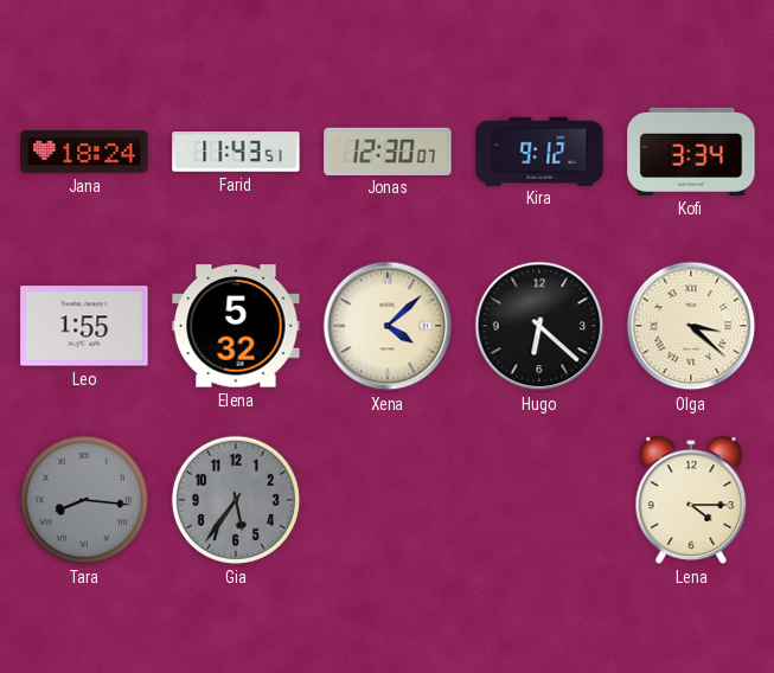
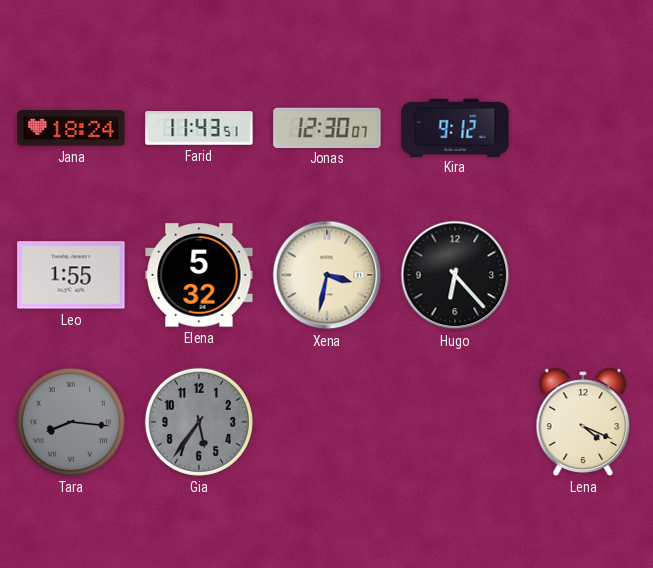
Kofi: 3:34 -> none (691, 152)
Xena: 4:08 -> 3:32 (327, 275)
Hugo: 6:22 -> 6:23 (455, 275)
Olga: 3:22 -> none (691, 326)
Lena: 4:15 -> 4:19 (583, 422)
